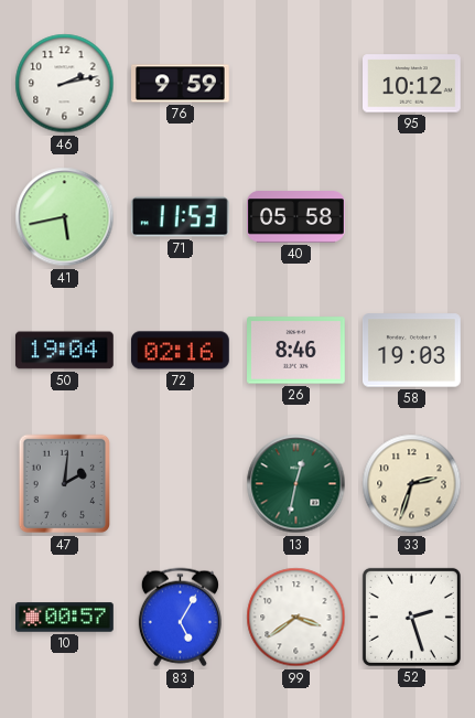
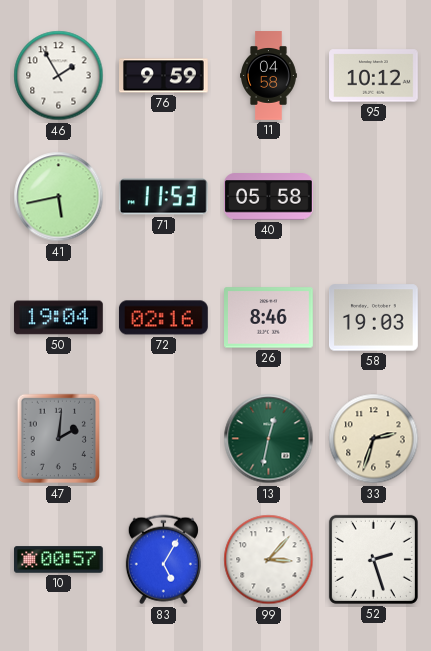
46: 2:13 -> 1:55 (59, 76)
11: none -> 04:58 (269, 76)
99: 3:39 -> 3:07 (269, 560)
